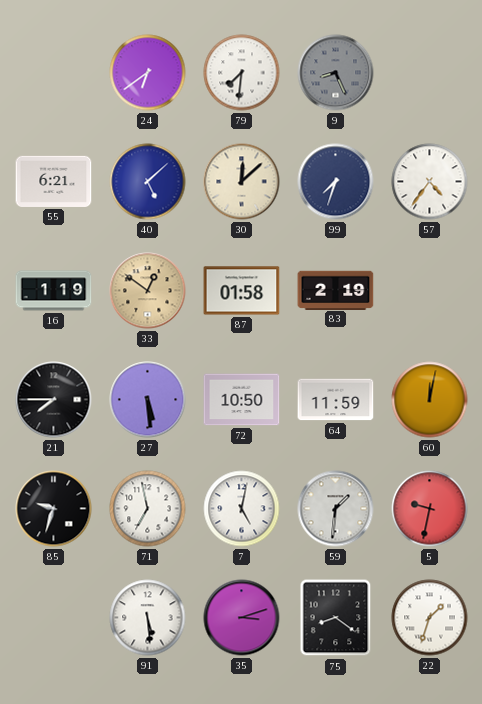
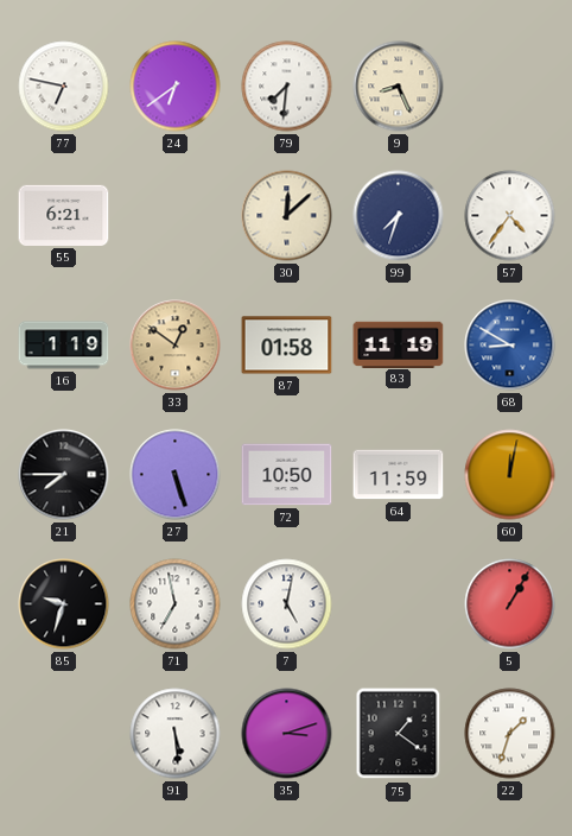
77: none -> 6:47 (64, 87)
9 dial: grey -> cream (399, 87)
40: 5:08 -> none (148, 182)
83: 2:19 -> 11:19 (399, 344)
68: none -> 8:50 (510, 346)
27: 5:29 -> 5:27 (176, 475)
59: 1:31 -> none (336, 509)
5: 9:32 -> 1:05 (510, 604)
75: 8:21 -> 1:21 (399, 734)
